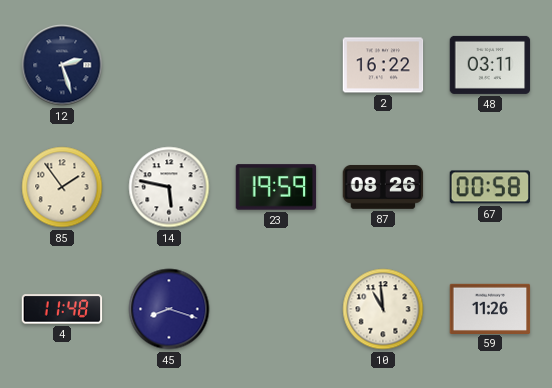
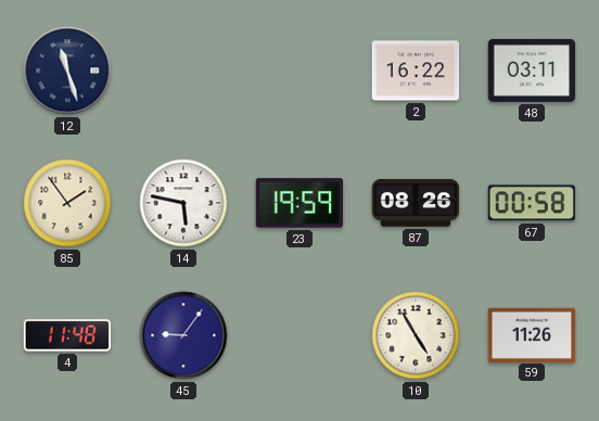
12: 2:27 -> 11:27 (67, 71)
45: 8:18 -> 9:06 (183, 335)
10: 10:59 -> 4:55 (416, 335)
